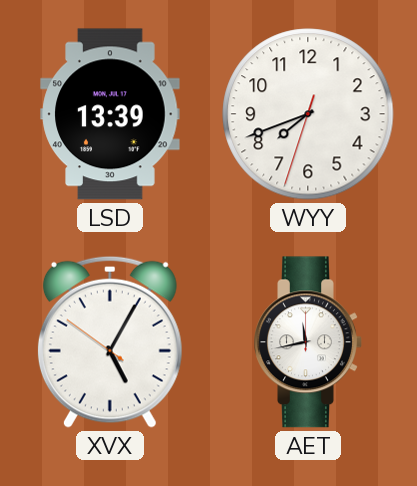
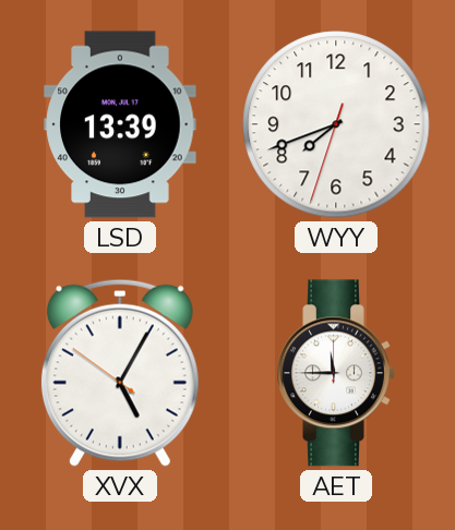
AET: 11:43 -> 11:45 (336, 373)
